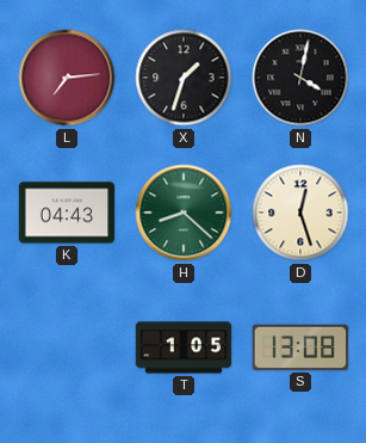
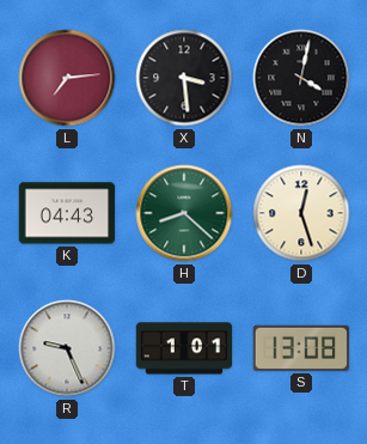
X: 1:33 -> 3:29 (184, 78)
R: none -> 9:26 (67, 348)
T: 1:05 -> 1:01 (184, 348)
